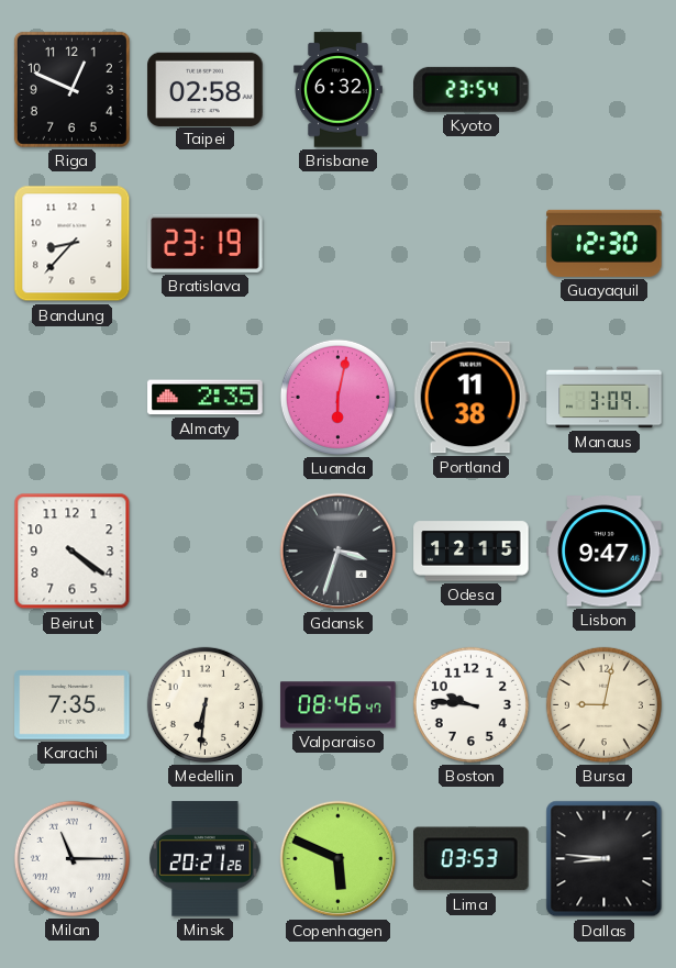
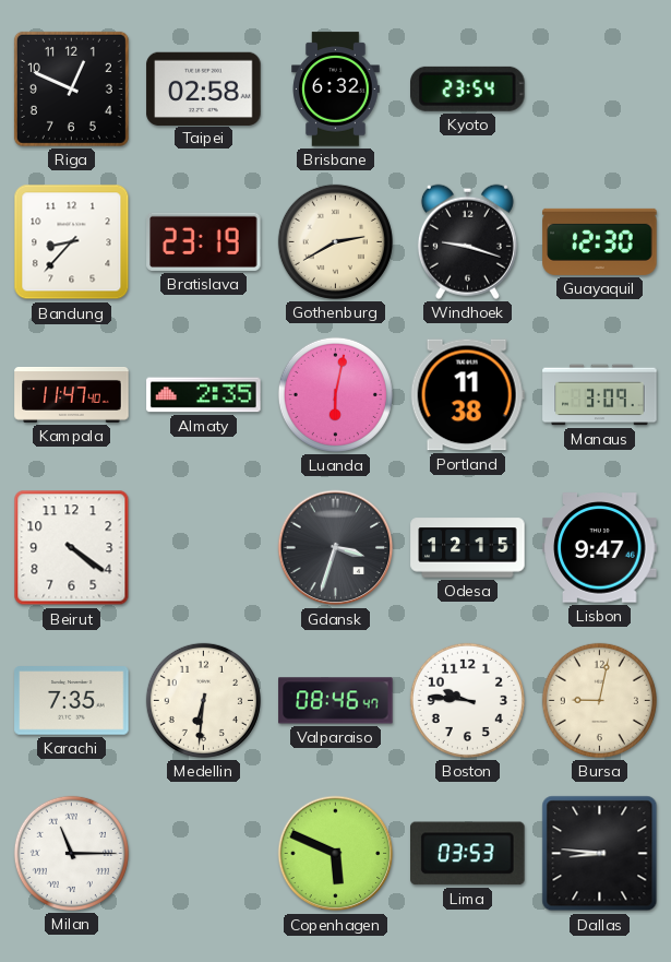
Gothenburg: none -> 2:40 (335, 241)
Windhoek: none -> 9:18 (467, 241)
Kampala: none -> 11:47 (72, 395)
Minsk: 20:21 -> none (206, 859)
